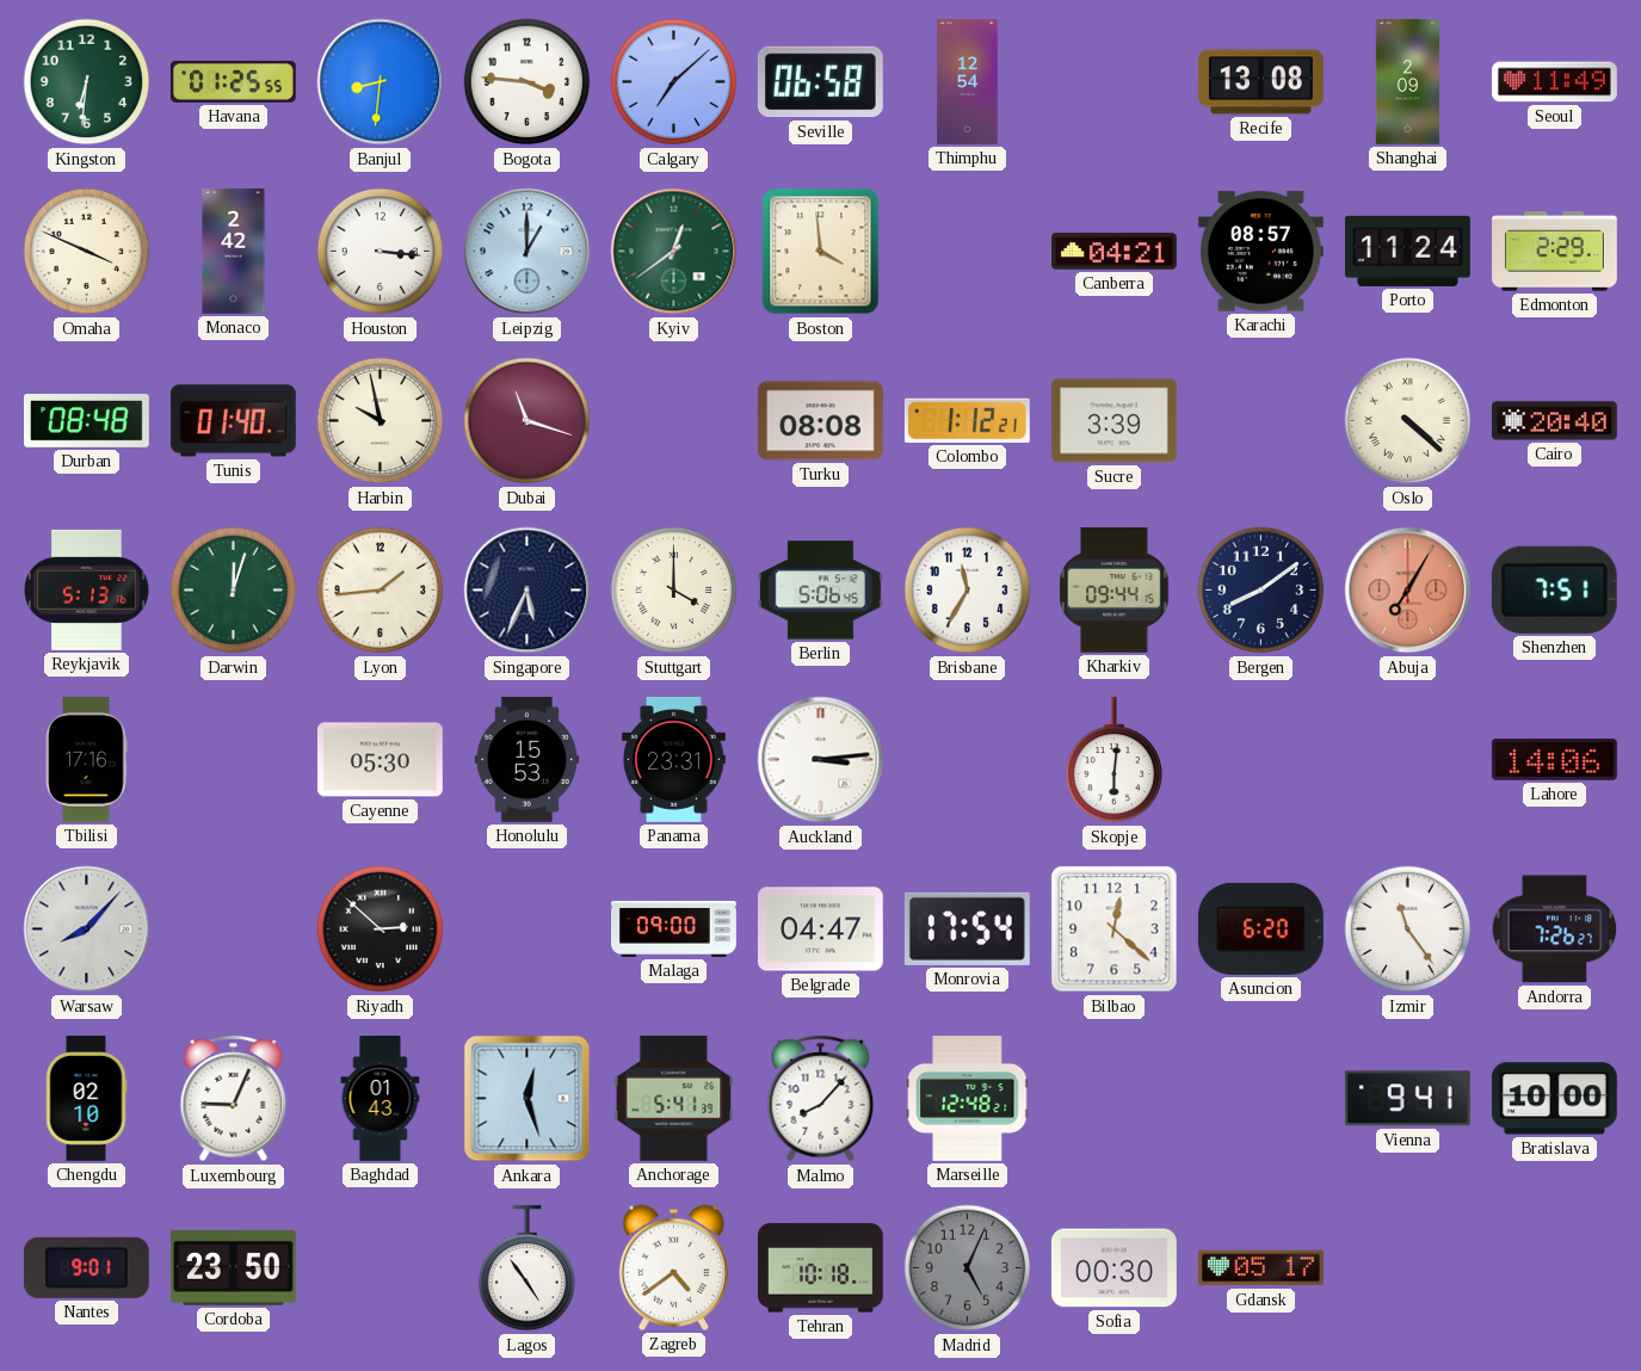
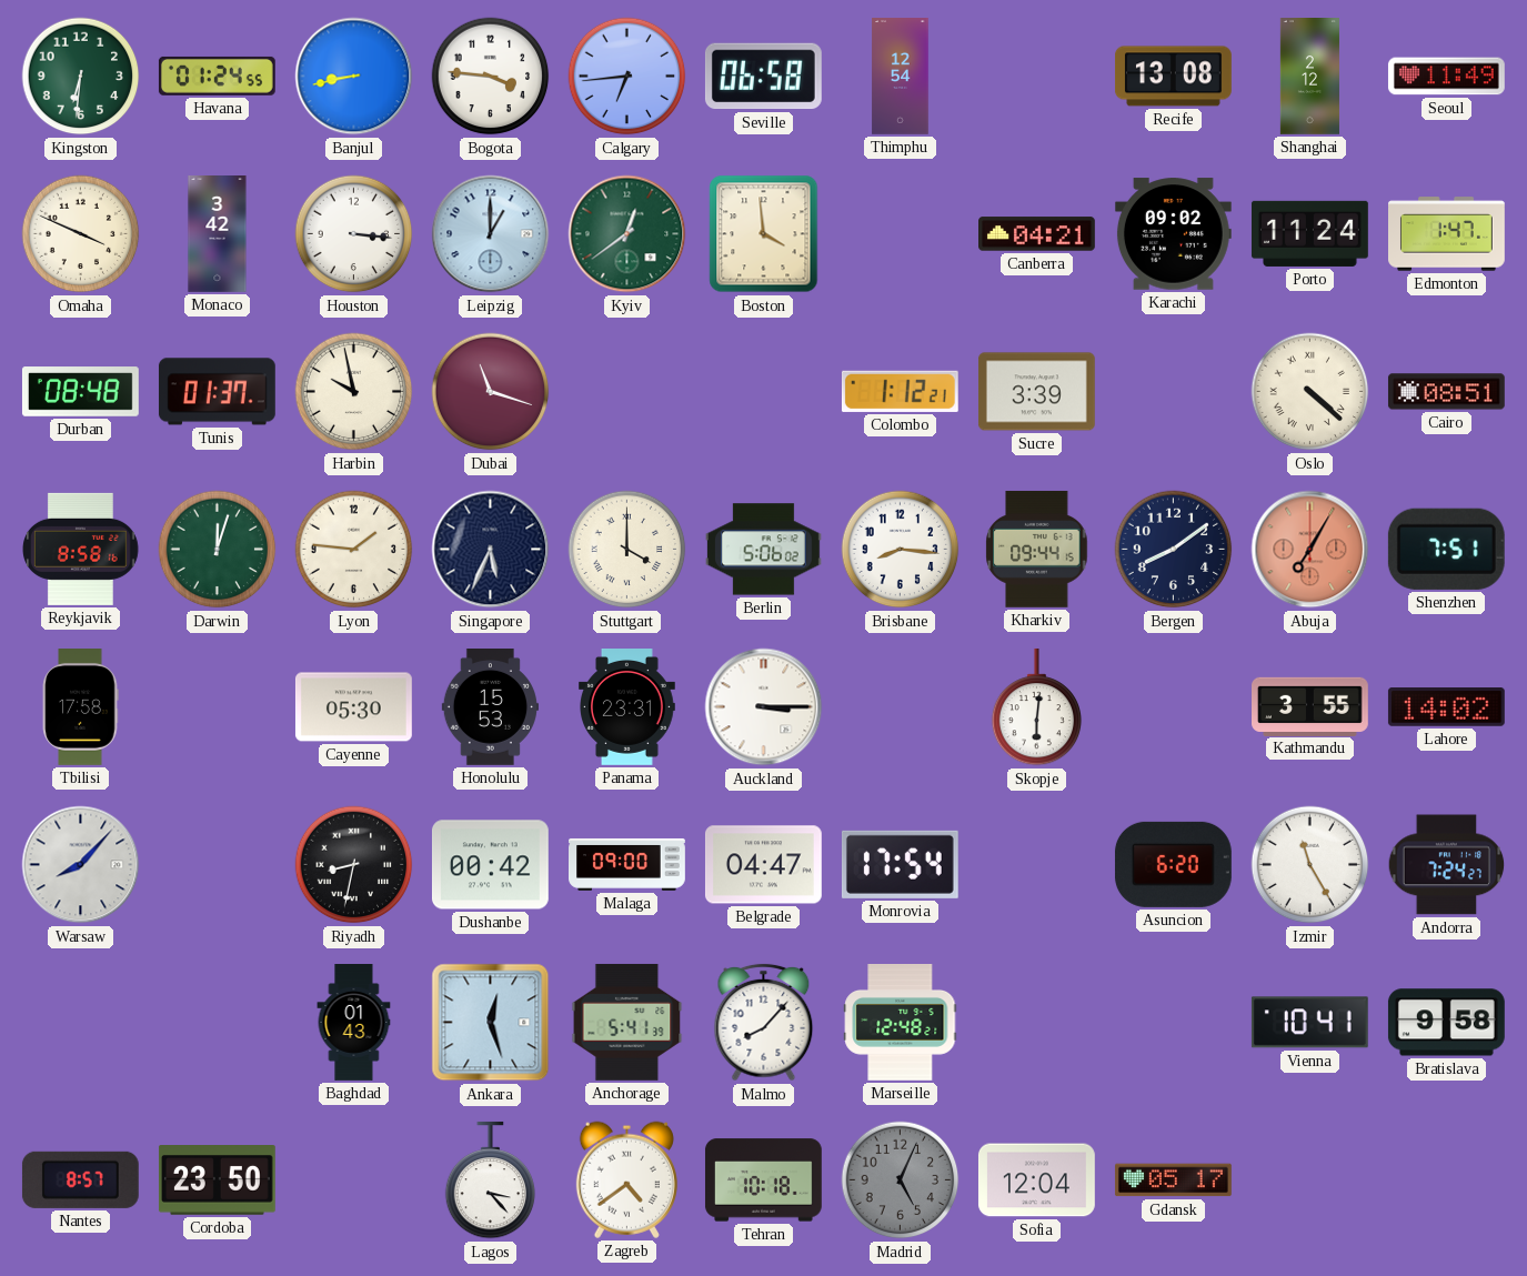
Havana: 01:25 -> 01:24 (217, 76)
Banjul: 8:31 -> 8:43 (354, 77)
Calgary: 7:08 -> 6:44 (627, 77)
Shanghai: 2:09 -> 2:12 (1309, 77)
Monaco: 2:42 -> 3:42 (218, 234)
Karachi: 08:57 -> 09:02 (1173, 234)
Edmonton: 2:29 -> 1:47 (1447, 234)
Tunis: 01:40 -> 01:37 (217, 392)
Turku: 08:08 -> none (820, 421)
Cairo: 20:40 -> 08:51 (1446, 392)
Reykjavik: 5:13 -> 8:58 (81, 549)
Lyon: 1:44 -> 1:46 (354, 550)
Berlin: 5:06:45 -> 5:06:02 (763, 550)
Brisbane: 11:35 -> 8:16 (901, 550)
Tbilisi: 17:16 -> 17:58 (80, 707)
Auckland: 3:14 -> 3:15 (764, 707)
Kathmandu: none -> 3:55 (1310, 706)
Lahore: 14:06 -> 14:02 (1446, 707)
Riyadh: 2:52 -> 8:32 (354, 865)
Dushanbe: none -> 00:42 (490, 865)
Bilbao: 12:22 -> none (1115, 930)
Izmir: 11:24 -> 11:25 (1310, 865)
Andorra: 7:26 -> 7:24 (1447, 865)
Chengdu: 02:10 -> none (86, 1099)
Luxembourg: 9:04 -> none (234, 1099)
Vienna: 9:41 -> 10:41 (1309, 1023)
Bratislava: 10:00 -> 9:58 (1446, 1023)
Nantes: 9:01 -> 8:57 (80, 1179)
Lagos: 4:54 -> 3:23 (491, 1180)
Sofia: 00:30 -> 12:04 (1036, 1180)
